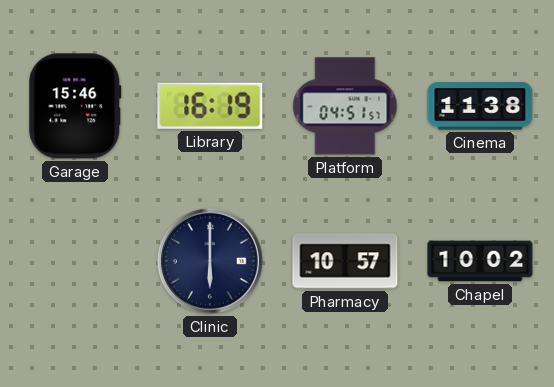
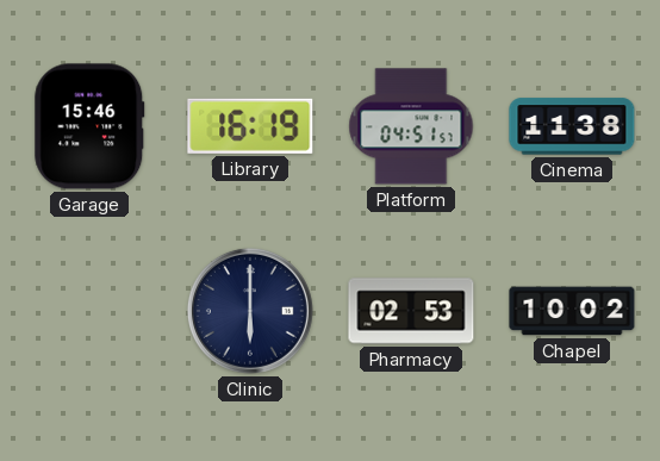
Pharmacy: 10:57 -> 02:53 (411, 311)
